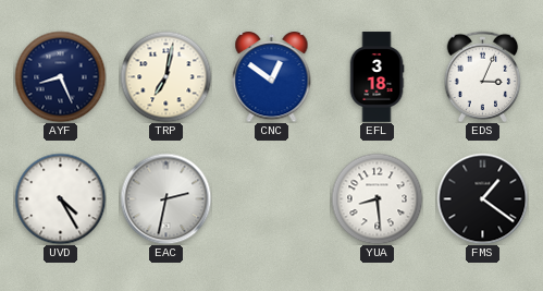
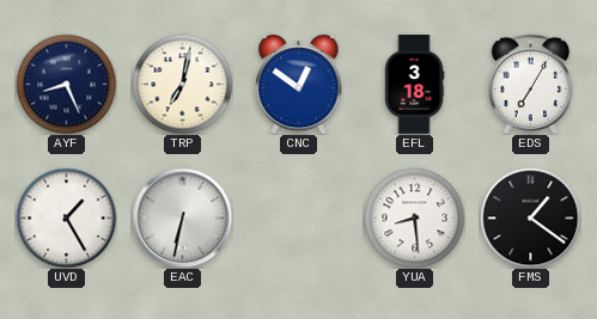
EDS: 3:04 -> 7:05 (531, 84)
UVD: 4:25 -> 1:25 (66, 217)
EAC: 2:32 -> 6:32 (182, 217)
